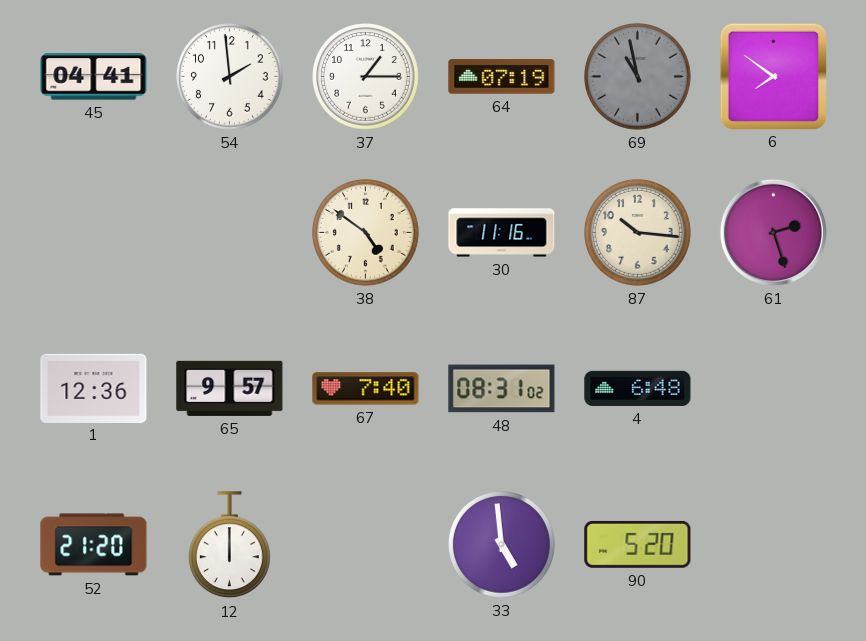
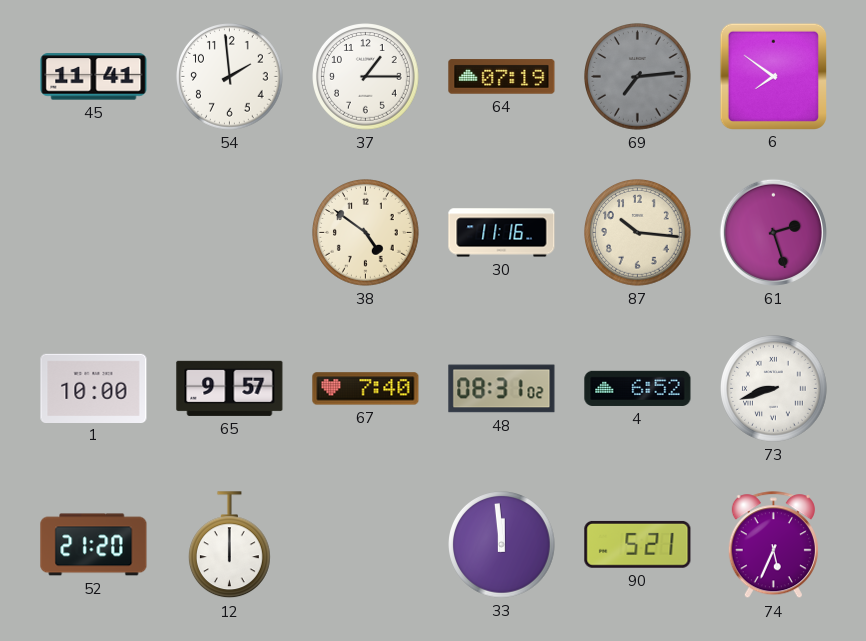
45: 04:41 -> 11:41 (94, 77)
69: 10:58 -> 7:14 (638, 77)
1: 12:36 -> 10:00 (94, 388)
4: 6:48 -> 6:52 (638, 388)
73: none -> 8:42 (774, 389)
33: 4:59 -> 11:59 (502, 545)
90: 5:20 -> 5:21 (638, 544)
74: none -> 5:34 (773, 545)
